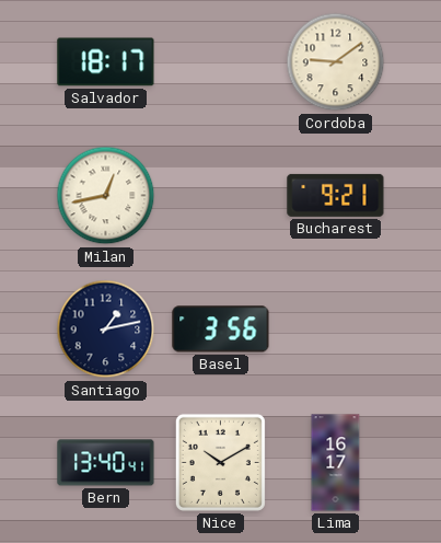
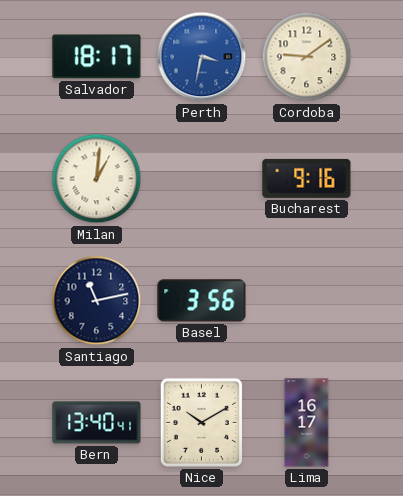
Perth: none -> 3:32 (202, 57)
Milan: 12:43 -> 1:01 (97, 179)
Bucharest: 9:21 -> 9:16 (307, 178)
Santiago: 1:13 -> 11:13 (97, 301)
